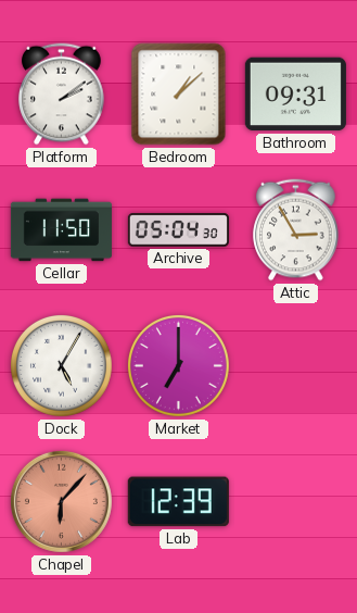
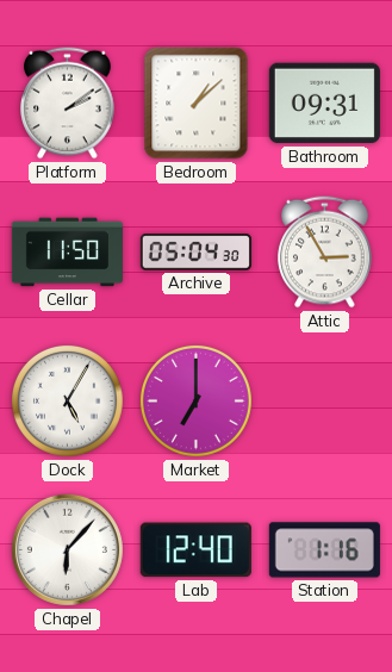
Chapel dial: salmon -> white (67, 549)
Lab: 12:39 -> 12:40 (195, 550)
Station: none -> 1:16 (324, 550)
